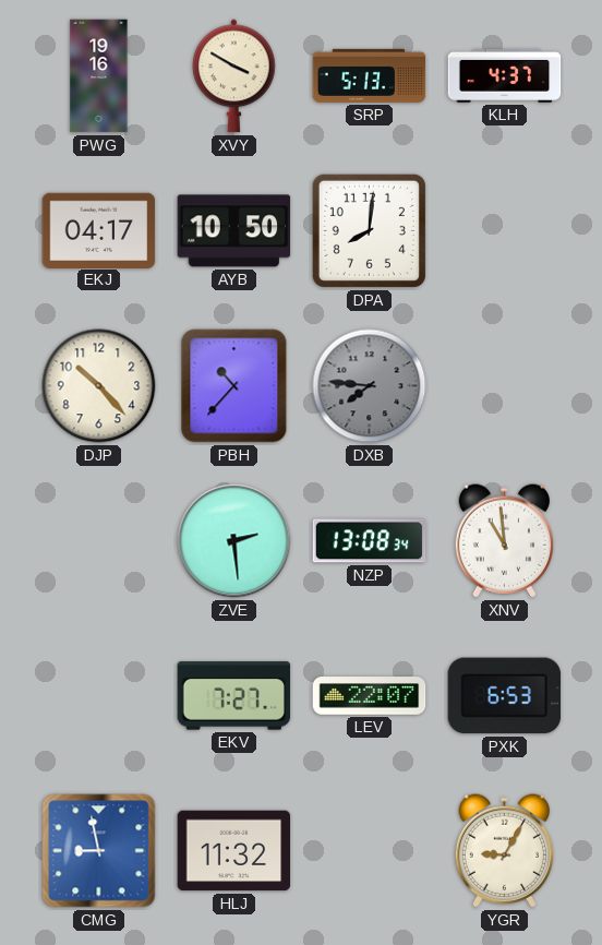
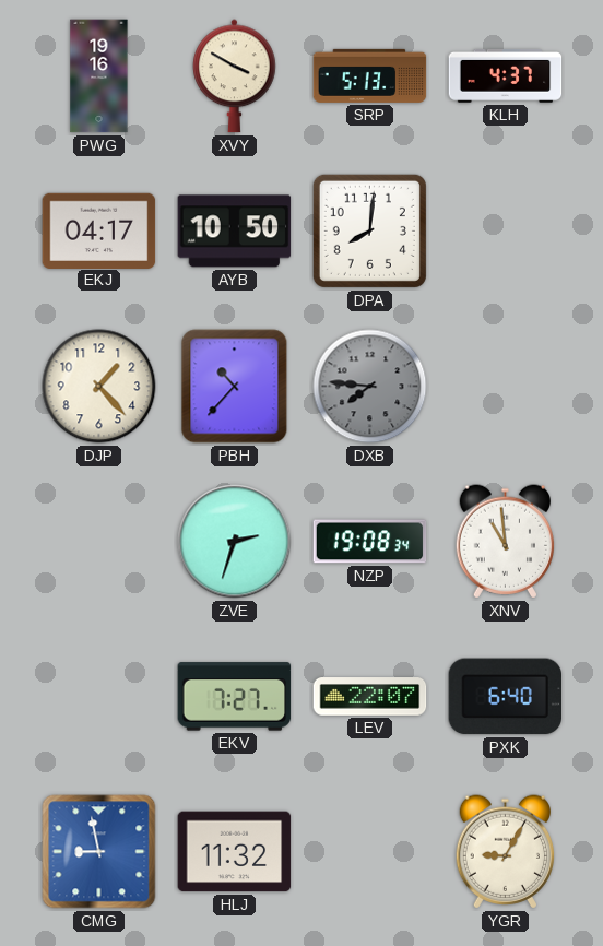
DJP: 10:23 -> 1:23 (99, 387)
ZVE: 2:29 -> 2:33 (235, 542)
NZP: 13:08 -> 19:08 (370, 542)
PXK: 6:53 -> 6:40 (506, 697)
